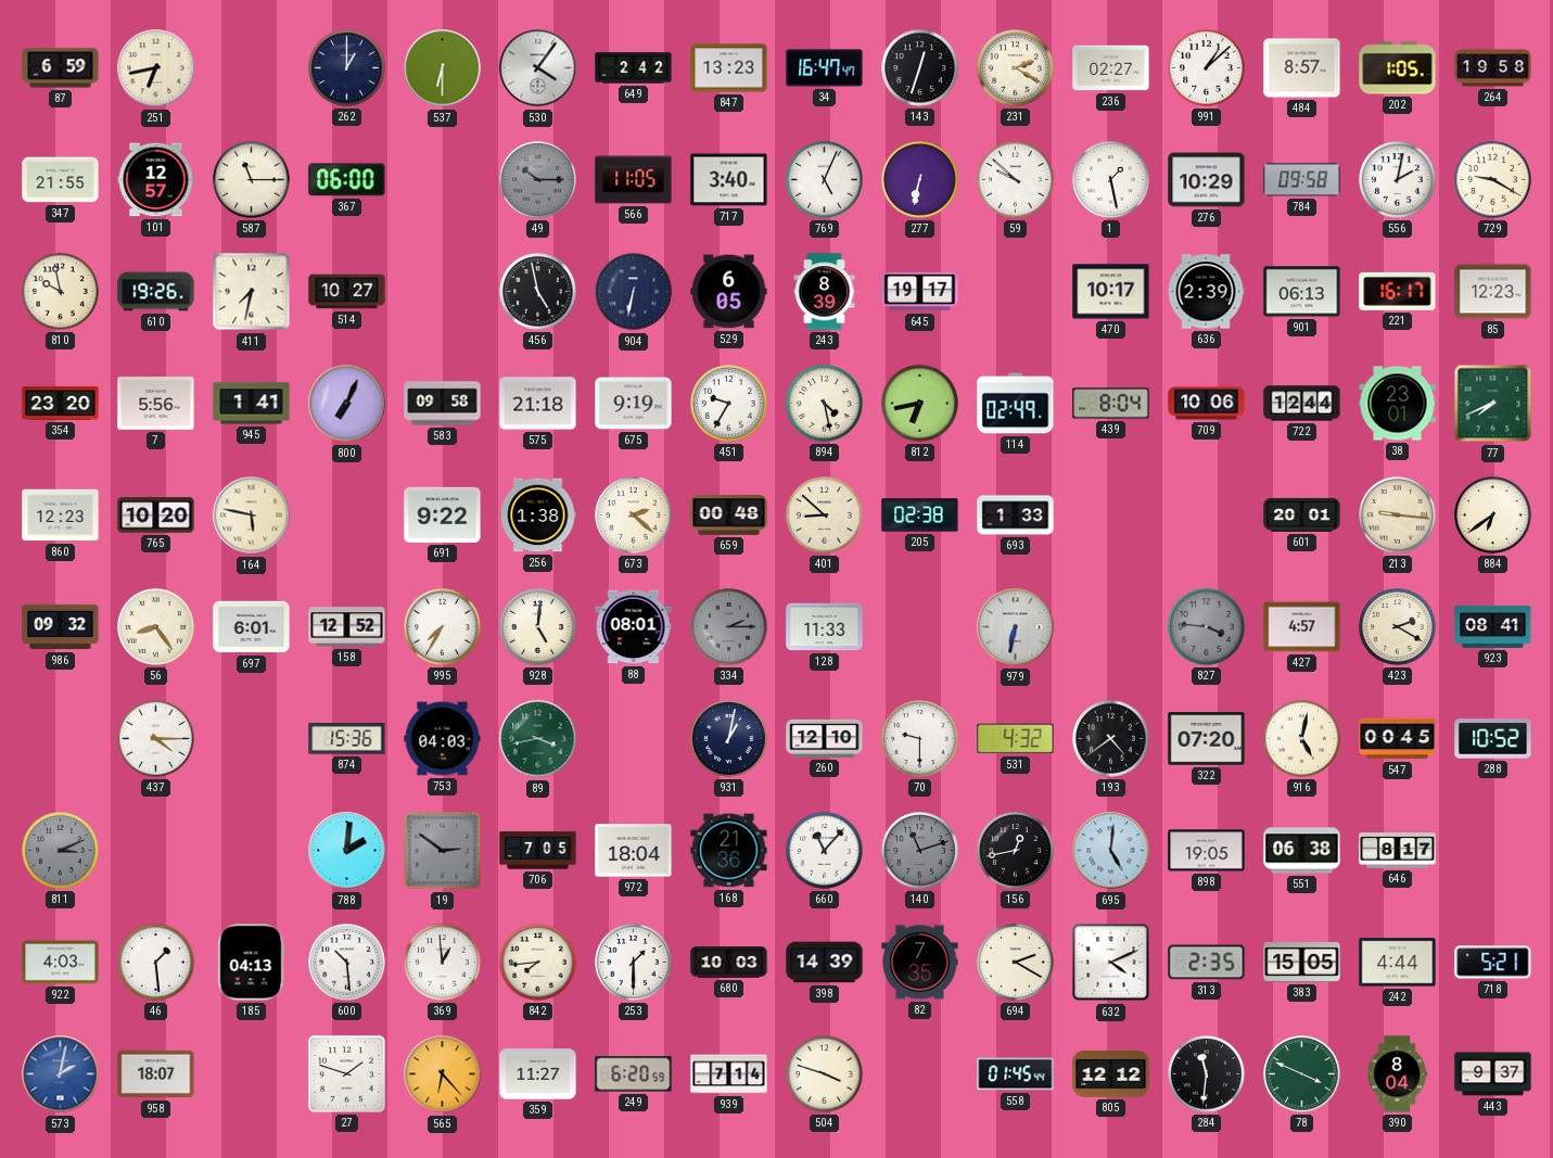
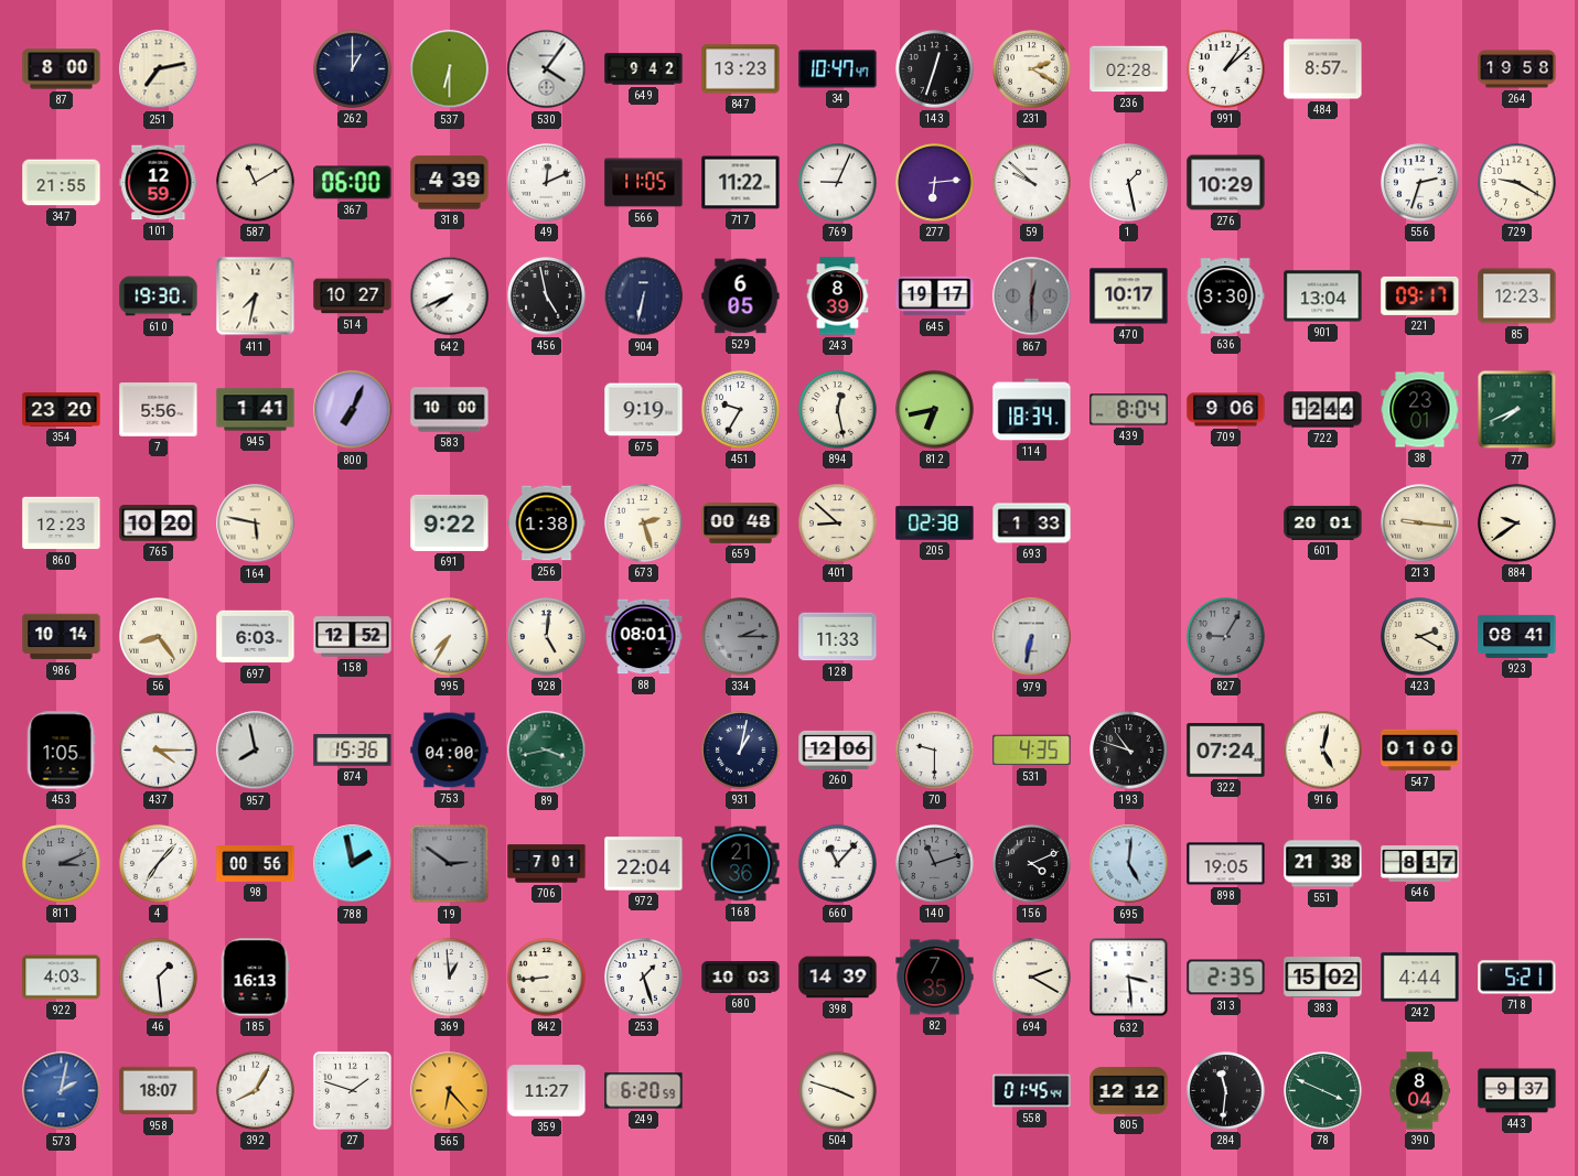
87: 6:59 -> 8:00 (62, 69)
251: 6:43 -> 7:13 (159, 69)
649: 2:42 -> 9:42 (644, 69)
34: 16:47 -> 10:47 (838, 69)
236: 02:27 -> 02:28 (1129, 69)
202: 1:05 -> none (1398, 68)
101: 12:57 -> 12:59 (159, 183)
587: 11:15 -> 11:10 (256, 183)
318: none -> 4:39 (450, 183)
49: 10:15 -> 12:11 (547, 183)
49 dial: grey -> white (547, 183)
717: 3:40 -> 11:22 (741, 183)
769: 5:04 -> 9:04 (838, 183)
277: 6:32 -> 6:14 (935, 183)
784: 09:58 -> none (1302, 180)
556: 2:02 -> 2:33 (1420, 183)
810: 9:58 -> none (61, 292)
610: 19:26 -> 19:30 (159, 296)
642: none -> 7:41 (450, 296)
867: none -> 12:30 (1032, 296)
636: 2:39 -> 3:30 (1225, 296)
901: 06:13 -> 13:04 (1323, 296)
221: 16:17 -> 09:17 (1420, 295)
583: 09:58 -> 10:00 (450, 410)
575: 21:18 -> none (538, 404)
894: 4:28 -> 12:28 (838, 410)
114: 02:49 -> 18:34 (1032, 410)
709: 10:06 -> 9:06 (1226, 410)
673: 2:22 -> 2:27 (644, 524)
884: 6:39 -> 9:39 (1517, 524)
986: 09:32 -> 10:14 (62, 637)
697: 6:01 -> 6:03 (256, 637)
827: 3:46 -> 9:05 (1226, 637)
427: 4:57 -> none (1302, 627)
453: none -> 1:05 (61, 751)
957: none -> 7:58 (256, 751)
753: 04:03 -> 04:00 (450, 751)
260: 12:10 -> 12:06 (838, 749)
531: 4:32 -> 4:35 (1032, 751)
193: 4:39 -> 10:48 (1129, 751)
322: 07:20 -> 07:24 (1226, 751)
547: 00:45 -> 01:00 (1420, 751)
288: 10:52 -> none (1493, 739)
4: none -> 7:07 (159, 864)
98: none -> 00:56 (256, 864)
788: 2:01 -> 1:58 (353, 864)
706: 7:05 -> 7:01 (547, 864)
972: 18:04 -> 22:04 (644, 864)
156: 12:43 -> 4:11 (1032, 864)
551: 06:38 -> 21:38 (1323, 864)
185: 04:13 -> 16:13 (255, 978)
600: 10:29 -> none (347, 963)
842: 7:44 -> 8:44 (547, 978)
253: 1:30 -> 1:27 (644, 978)
632: 4:11 -> 3:29 (1129, 978)
383: 15:05 -> 15:02 (1323, 978)
392: none -> 8:05 (256, 1091)
939: 7:14 -> none (729, 1074)
